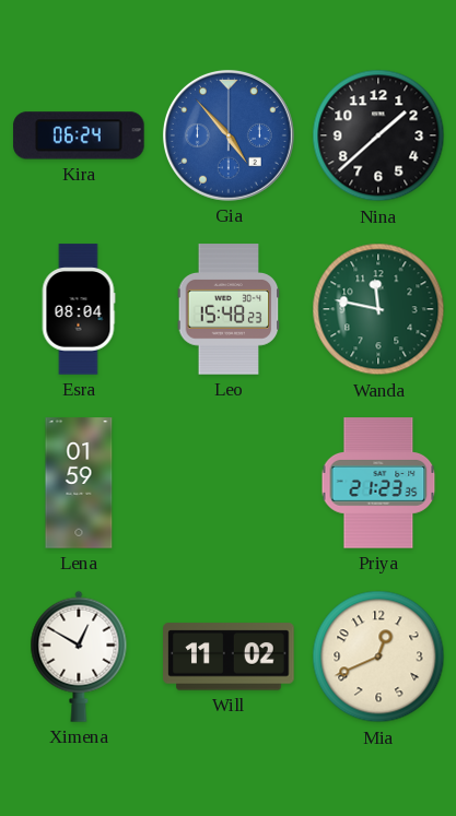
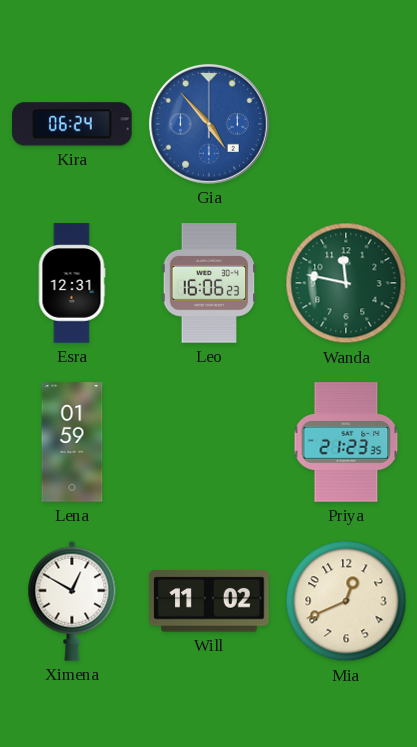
Nina: 1:38 -> none (378, 135)
Esra: 08:04 -> 12:31 (72, 283)
Leo: 15:48 -> 16:06 (209, 283)
